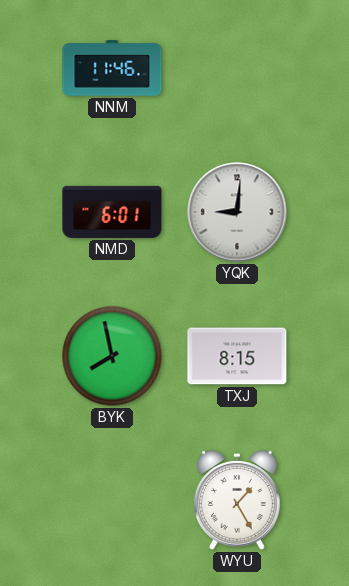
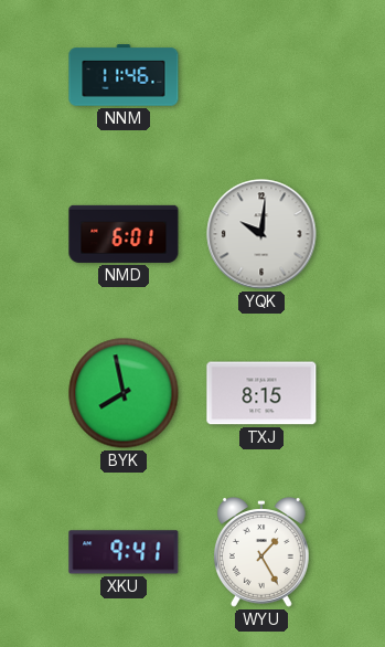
YQK: 9:01 -> 10:01 (261, 234)
XKU: none -> 9:41 (124, 552)
